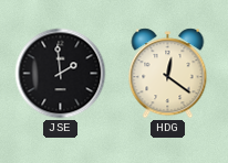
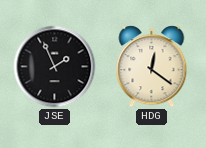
JSE: 1:59 -> 1:56 (55, 67)
